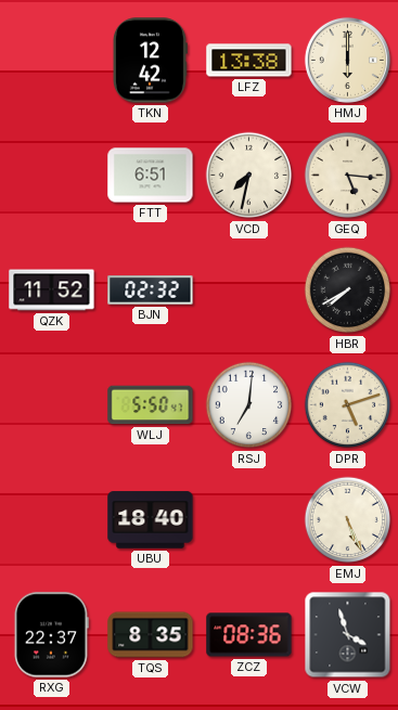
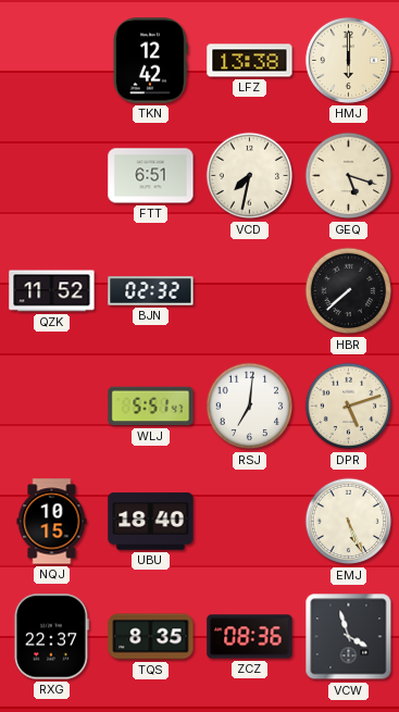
GEQ: 5:16 -> 5:18 (349, 176)
HBR: 7:40 -> 7:38 (349, 291)
WLJ: 5:50 -> 5:51 (151, 407)
NQJ: none -> 10:15 (52, 522)
